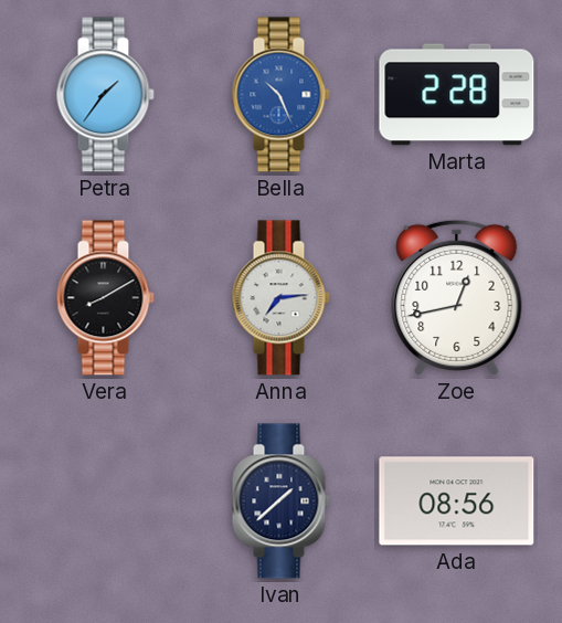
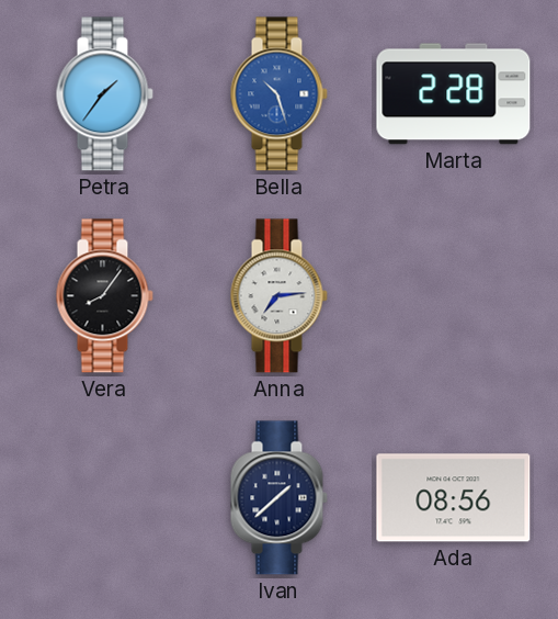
Bella: 10:26 -> 10:27 (278, 94)
Vera: 8:10 -> 8:06 (104, 296)
Zoe: 12:43 -> none (457, 297)
